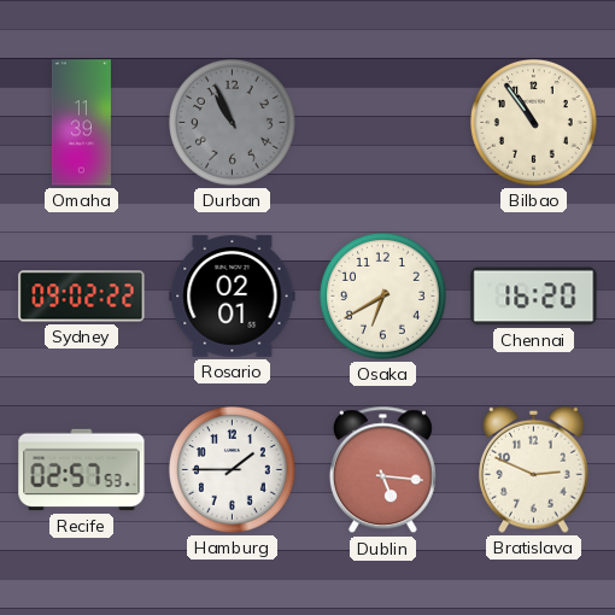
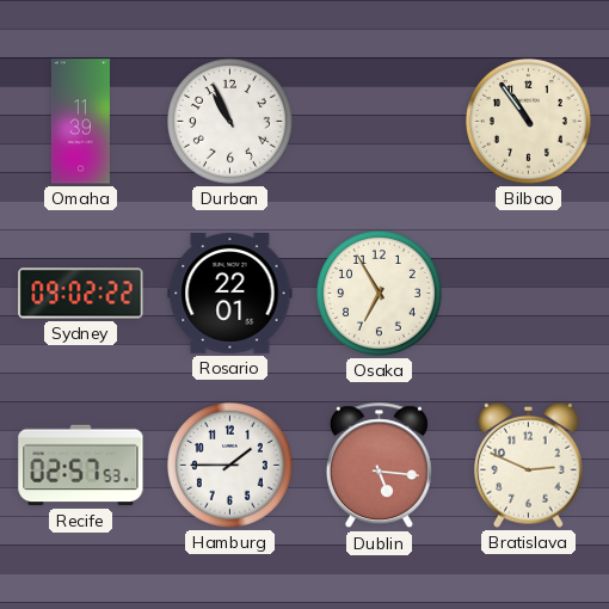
Durban dial: grey -> white (230, 122)
Rosario: 02:01 -> 22:01 (230, 294)
Osaka: 6:40 -> 6:55 (380, 294)
Chennai: 16:20 -> none (534, 297)
